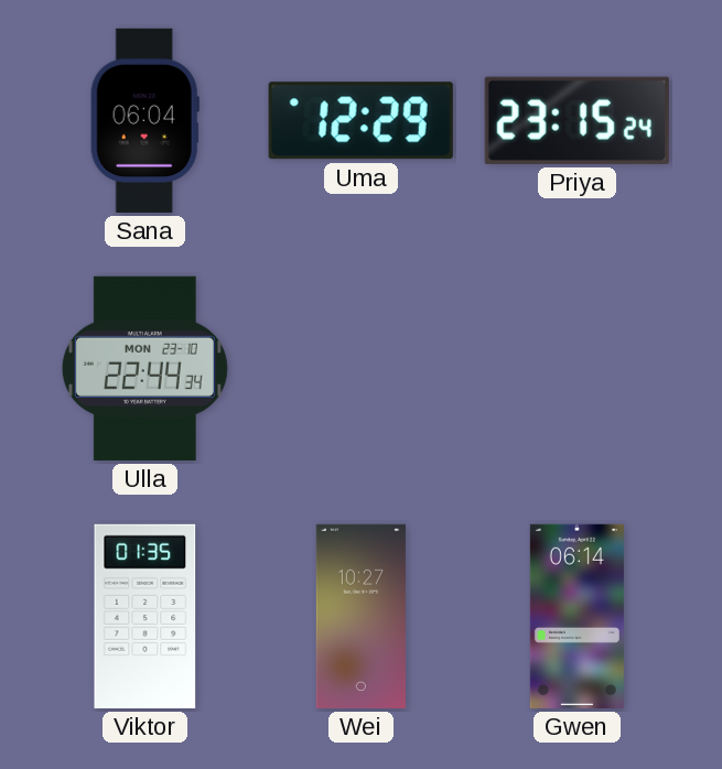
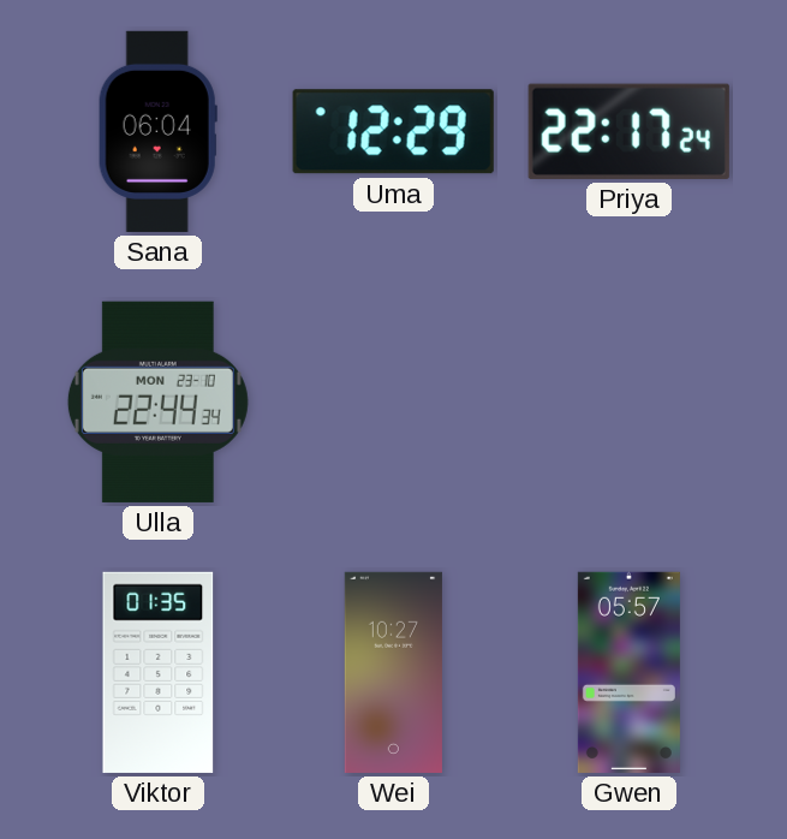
Priya: 23:15 -> 22:17 (628, 131)
Gwen: 06:14 -> 05:57 (628, 672)
